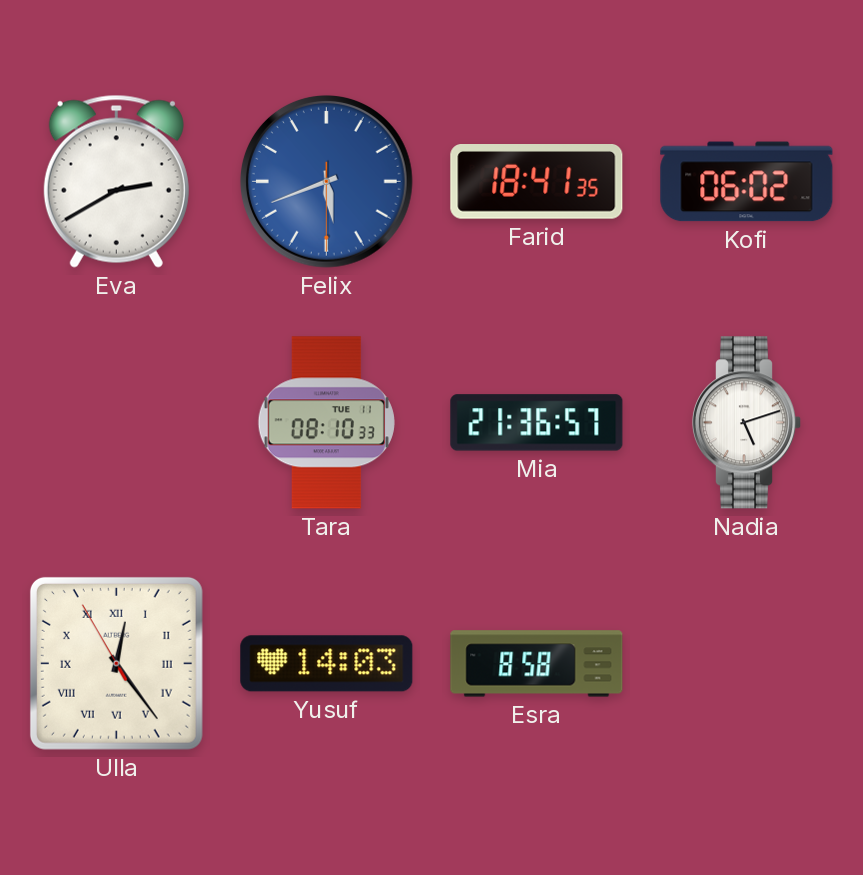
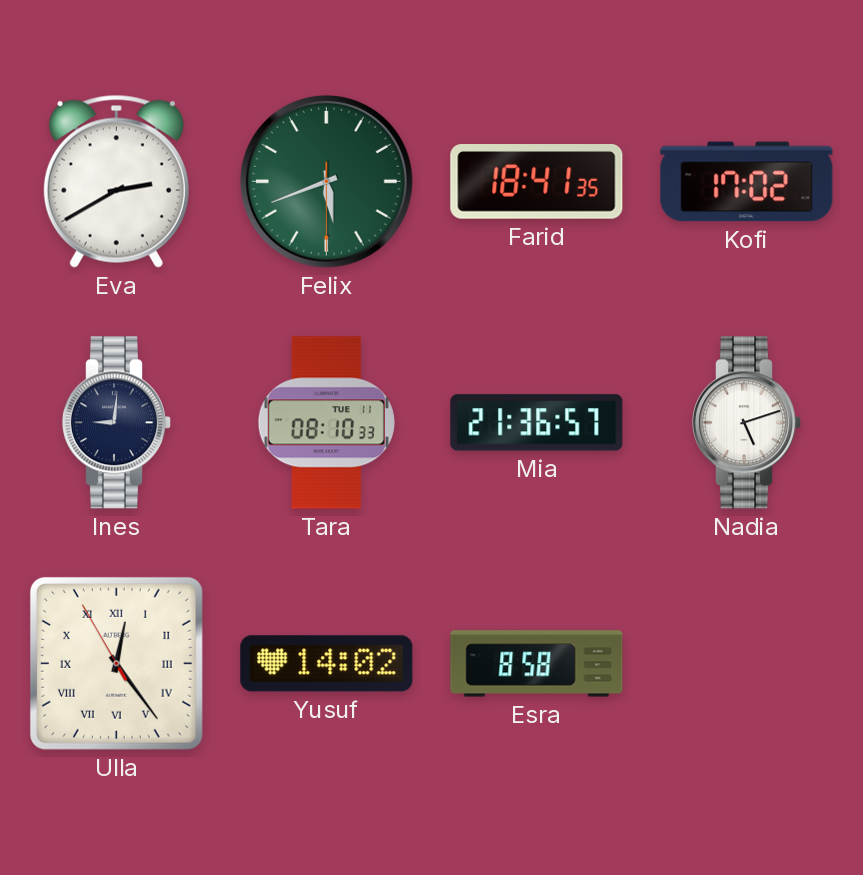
Felix dial: blue -> green (326, 181)
Kofi: 06:02 -> 17:02 (747, 182)
Ines: none -> 9:01 (116, 423)
Yusuf: 14:03 -> 14:02 (327, 664)
